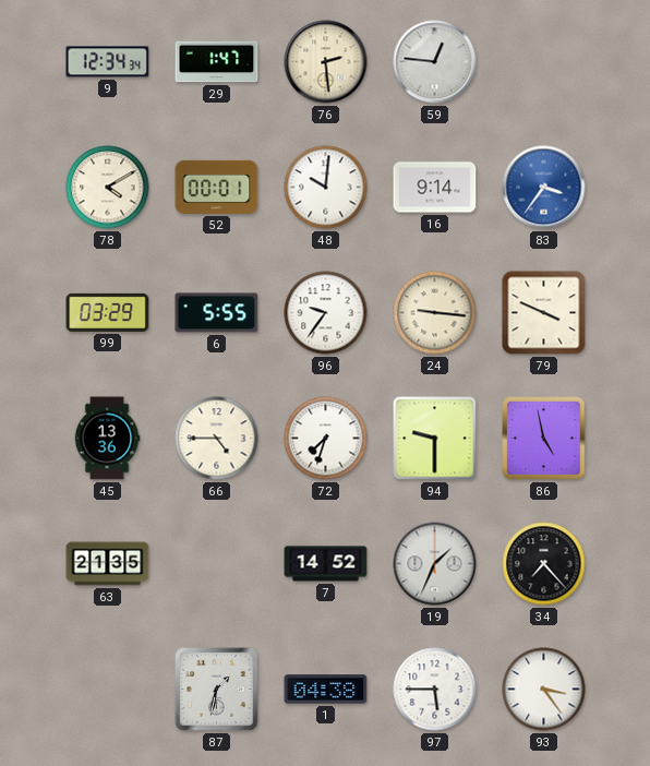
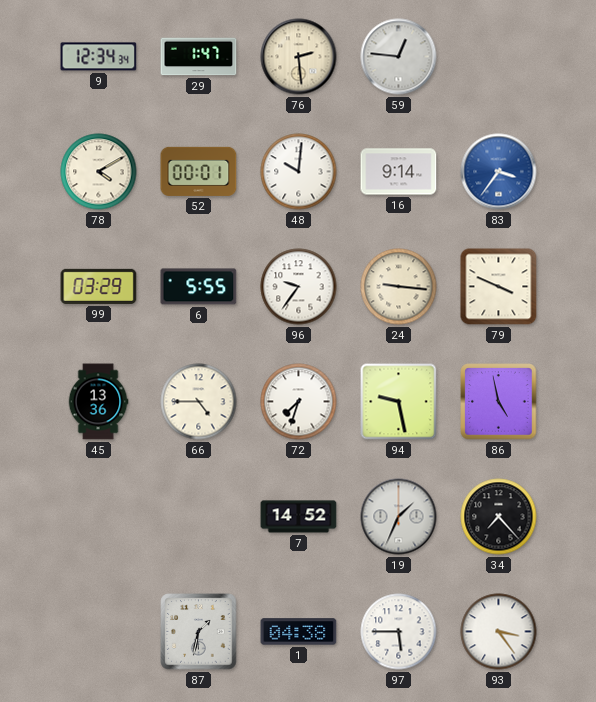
94: 9:30 -> 9:28 (399, 402)
63: 21:35 -> none (108, 564)
